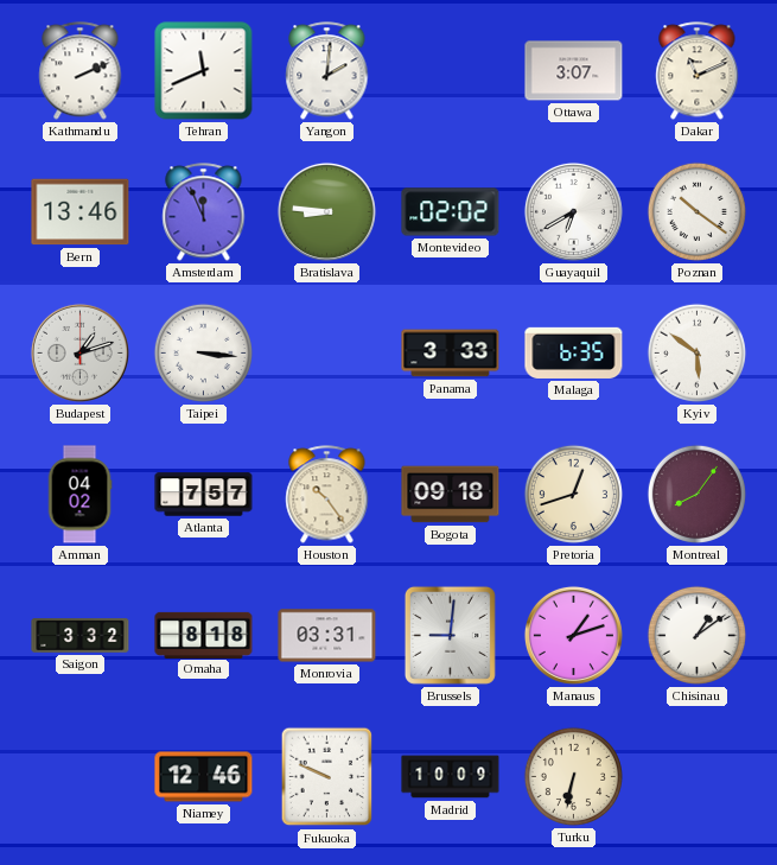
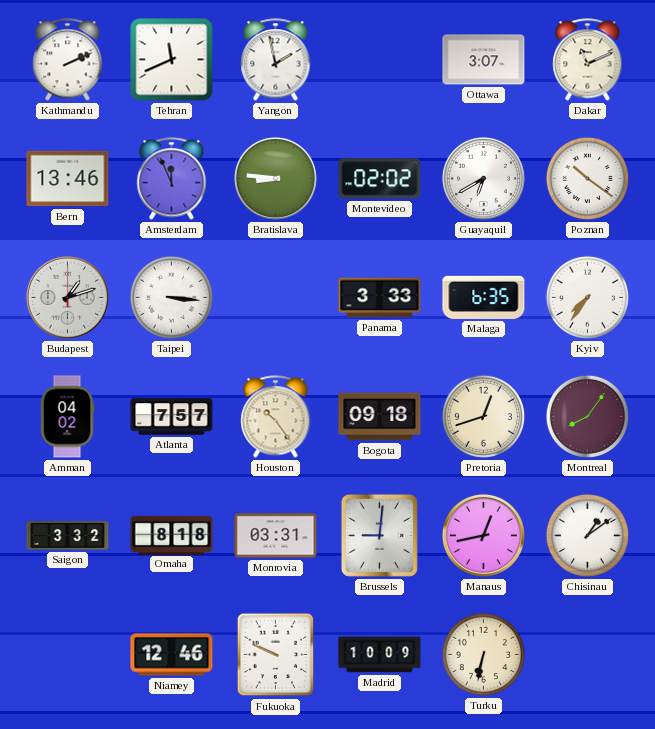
Yangon: 2:01 -> 1:58 (276, 60)
Kyiv: 5:51 -> 7:36 (587, 297)
Manaus: 1:12 -> 12:43 (483, 535)
